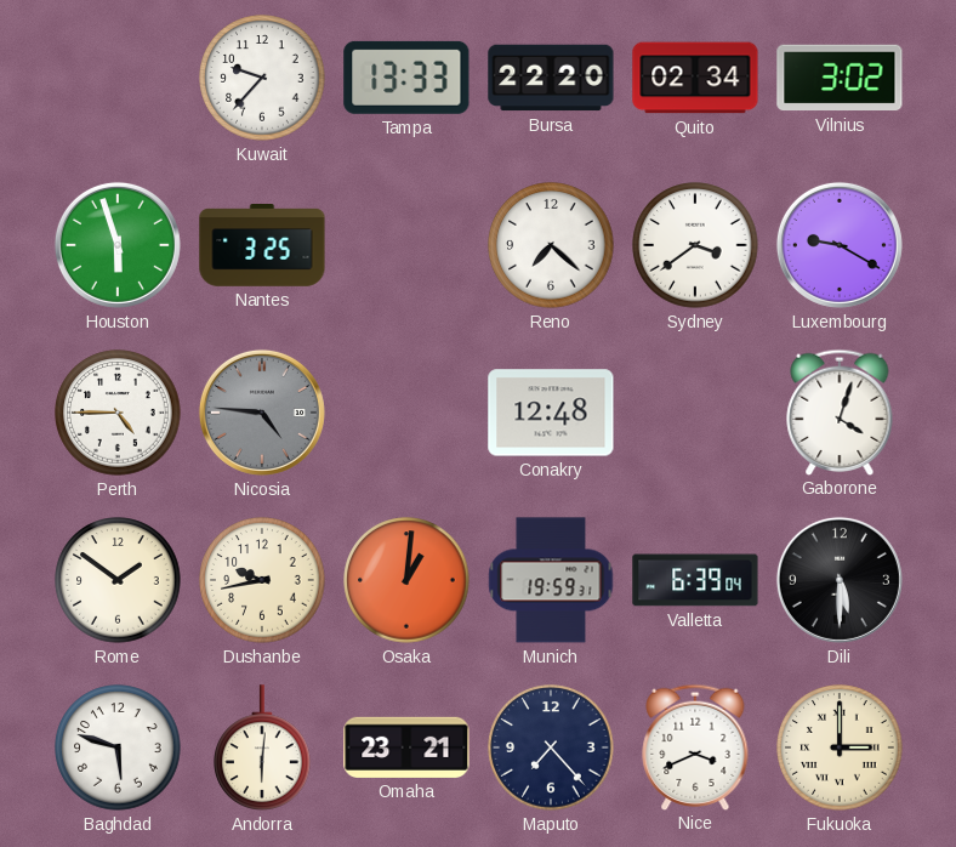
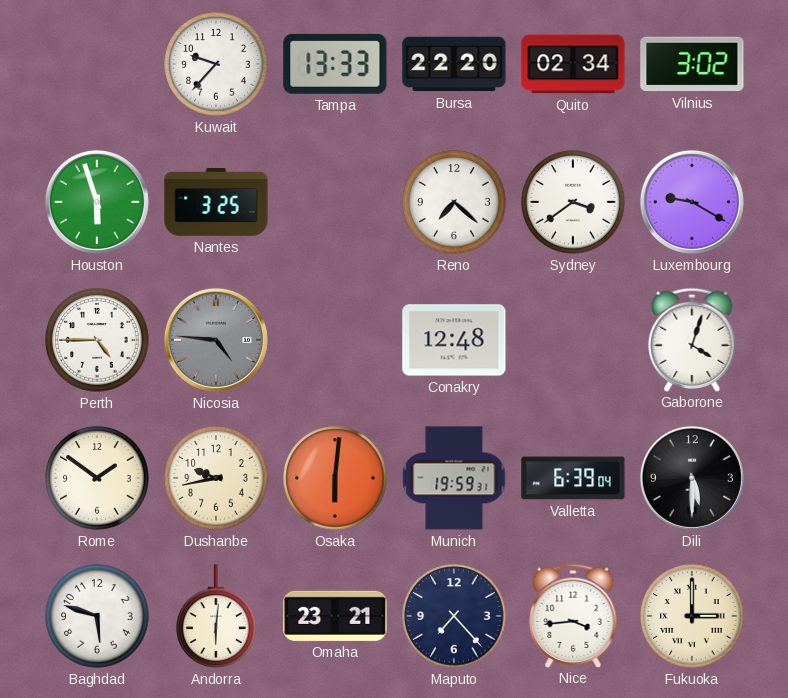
Osaka: 1:01 -> 6:01 (335, 478)
Nice: 3:41 -> 3:44 (573, 615)
